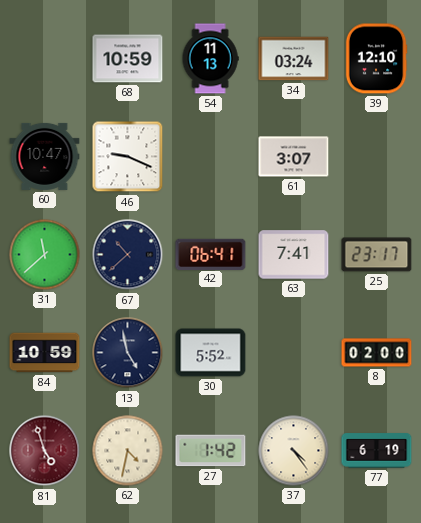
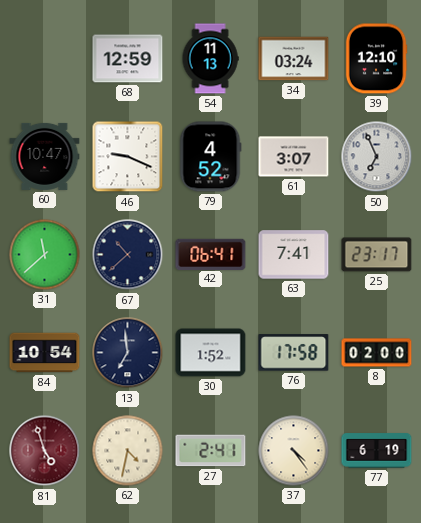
68: 10:59 -> 12:59 (128, 59)
79: none -> 4:52 (211, 157)
50: none -> 6:56 (377, 157)
84: 10:59 -> 10:54 (45, 353)
13: 4:58 -> 6:59 (128, 353)
30: 5:52 -> 1:52 (211, 353)
76: none -> 17:58 (294, 353)
27: 1:42 -> 2:41 (211, 451)
